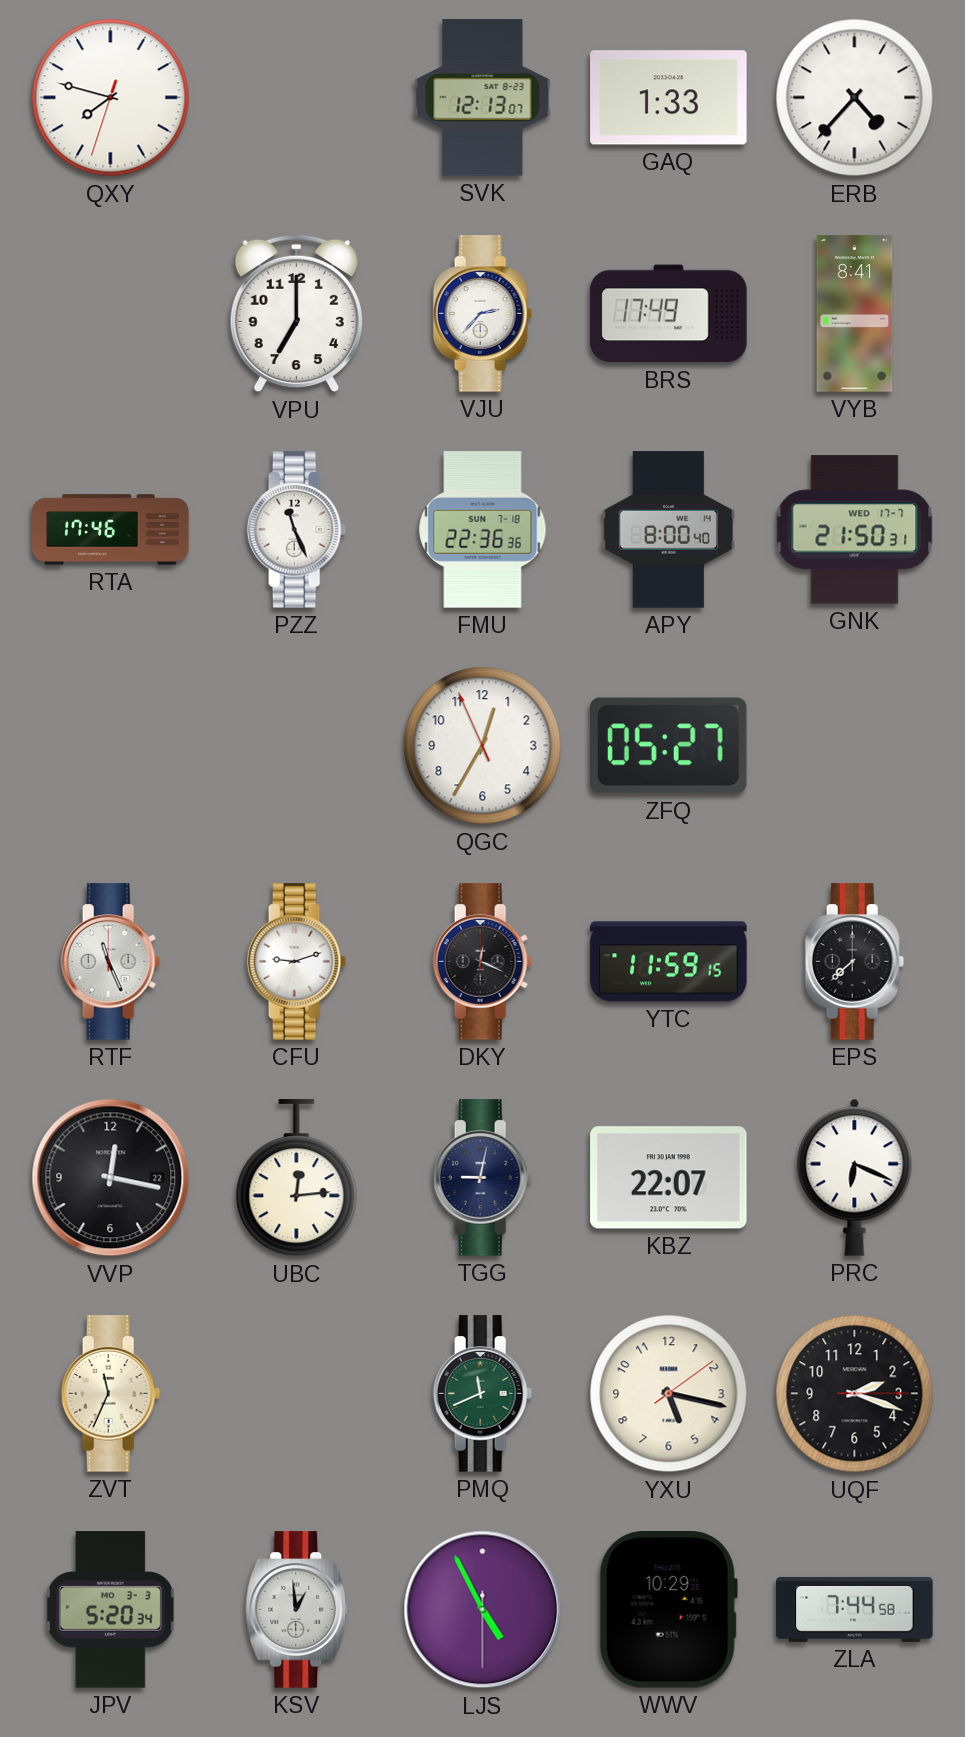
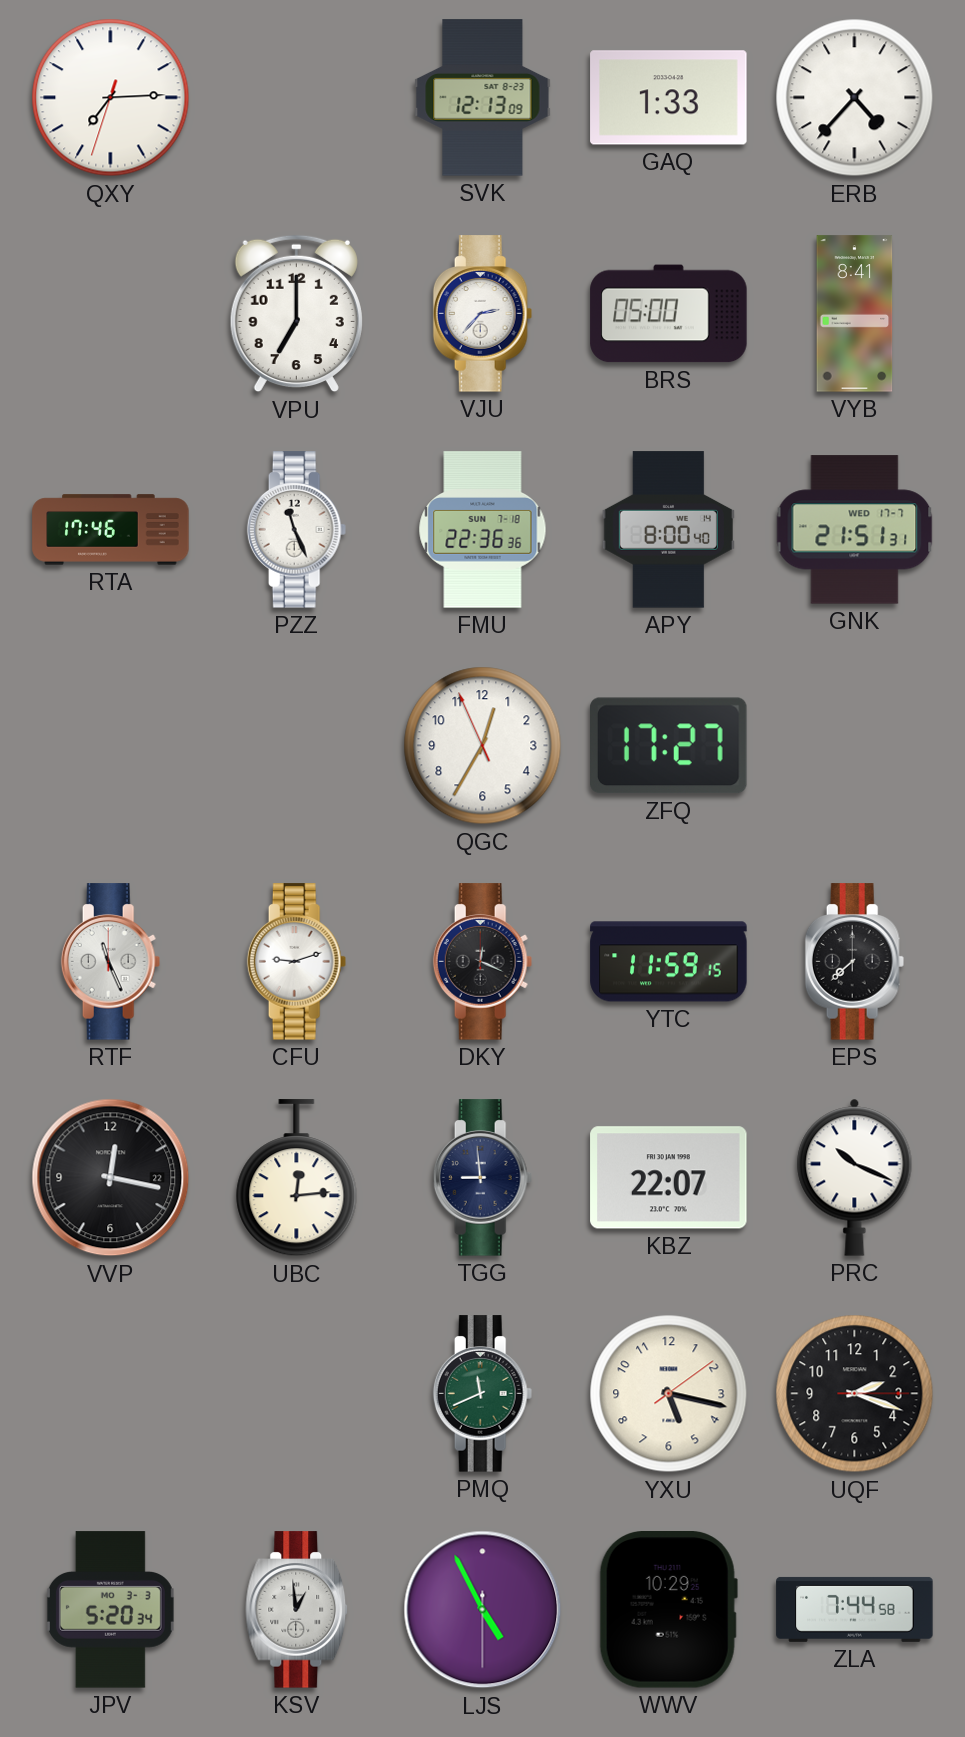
QXY: 7:47 -> 7:14 (111, 98)
SVK: 12:13:07 -> 12:13:09 (483, 98)
BRS: 17:49 -> 05:00 (669, 314)
GNK: 21:50 -> 21:51 (855, 530)
ZFQ: 05:27 -> 17:27 (669, 746)
TGG: 9:02 -> 8:59 (483, 1178)
PRC: 6:19 -> 10:19 (855, 1177)
ZVT: 11:34 -> none (111, 1394)
